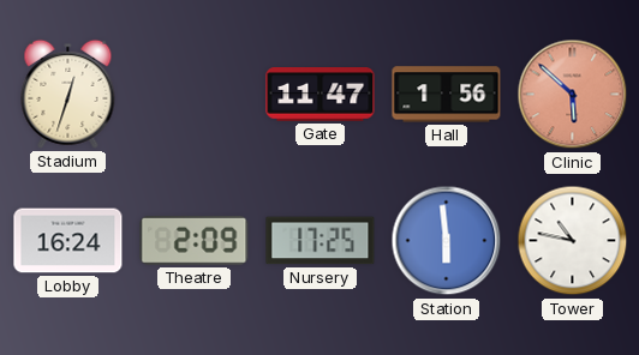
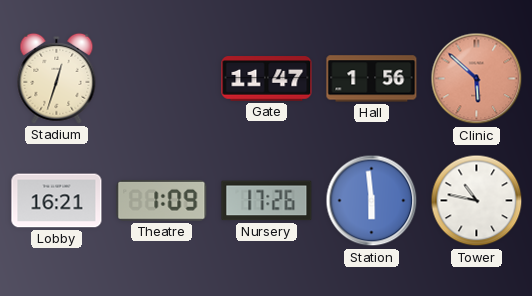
Lobby: 16:24 -> 16:21 (57, 201)
Theatre: 2:09 -> 1:09 (162, 200)
Nursery: 17:25 -> 17:26 (267, 201)
